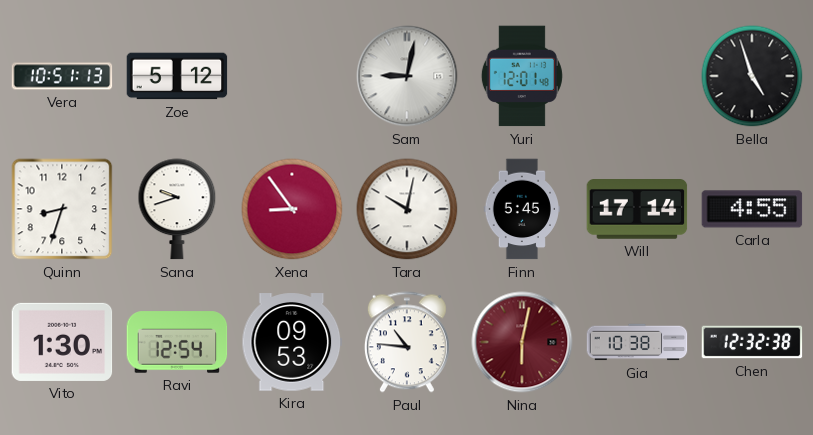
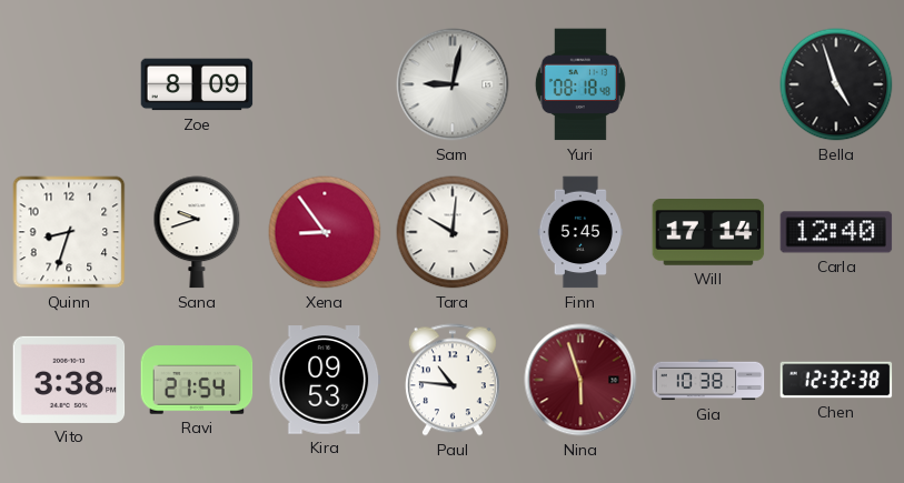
Vera: 10:51 -> none (62, 76)
Zoe: 5:12 -> 8:09 (197, 84)
Yuri: 12:01 -> 08:18 (580, 84)
Tara: 10:02 -> 10:01 (453, 232)
Carla: 4:55 -> 12:40 (836, 232)
Vito: 1:30 -> 3:38 (69, 380)
Ravi: 12:54 -> 21:54 (197, 380)
Nina: 6:02 -> 5:57 (580, 380)
